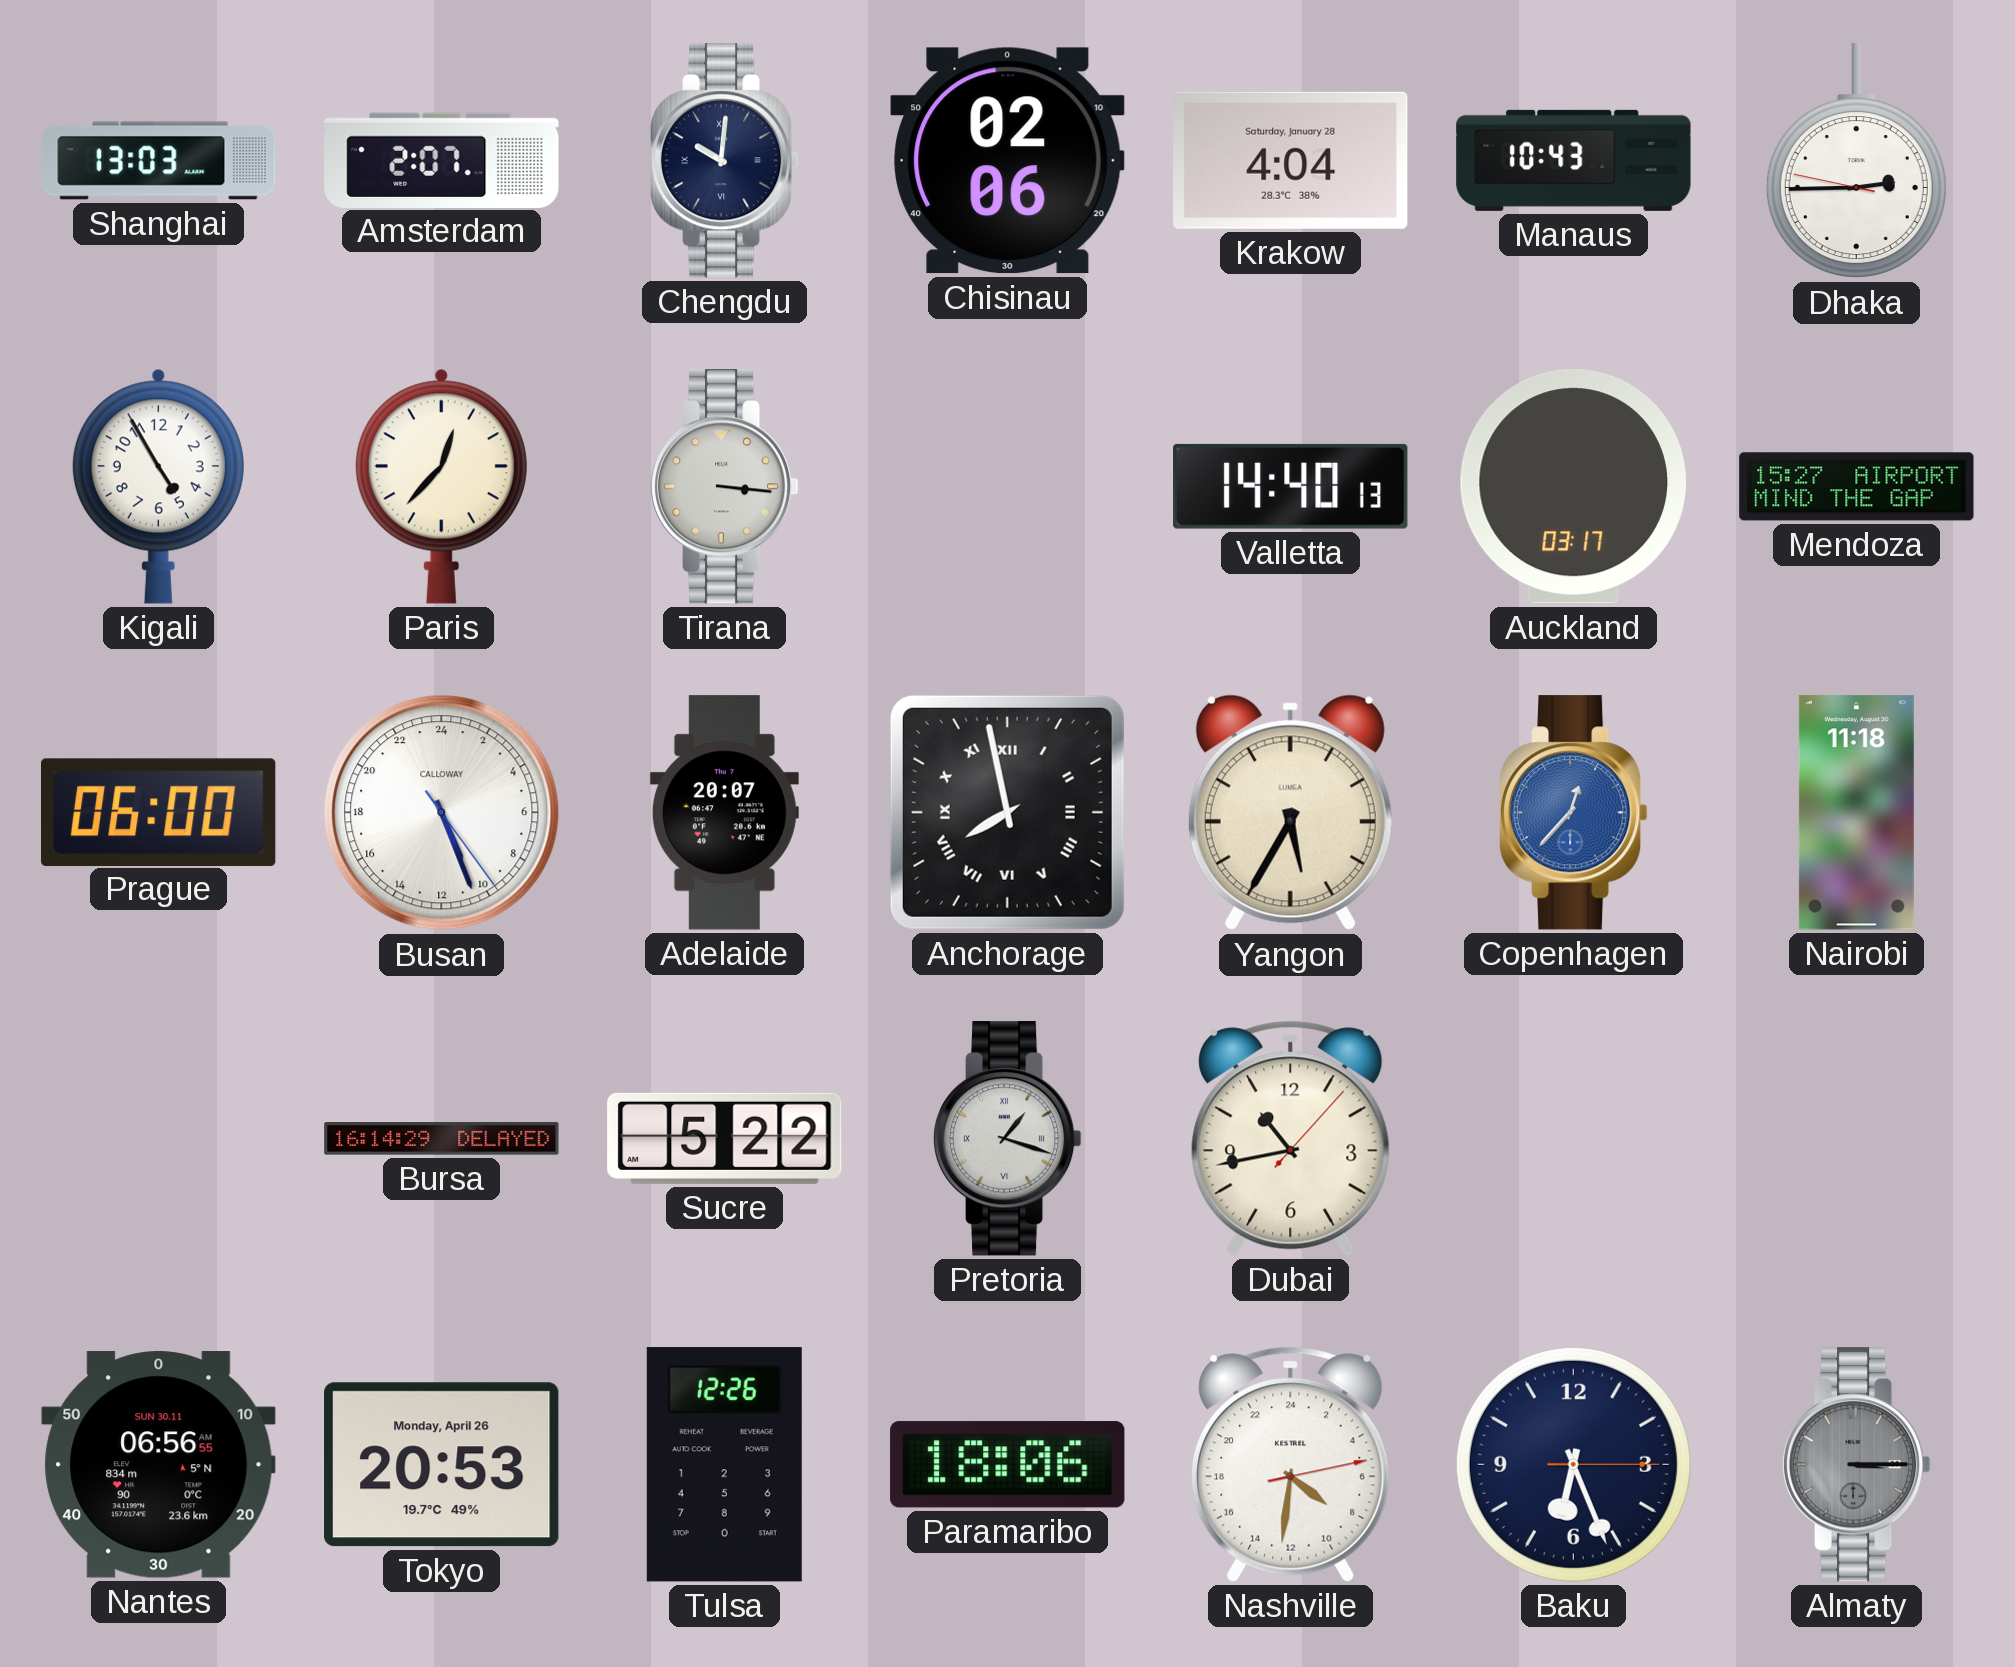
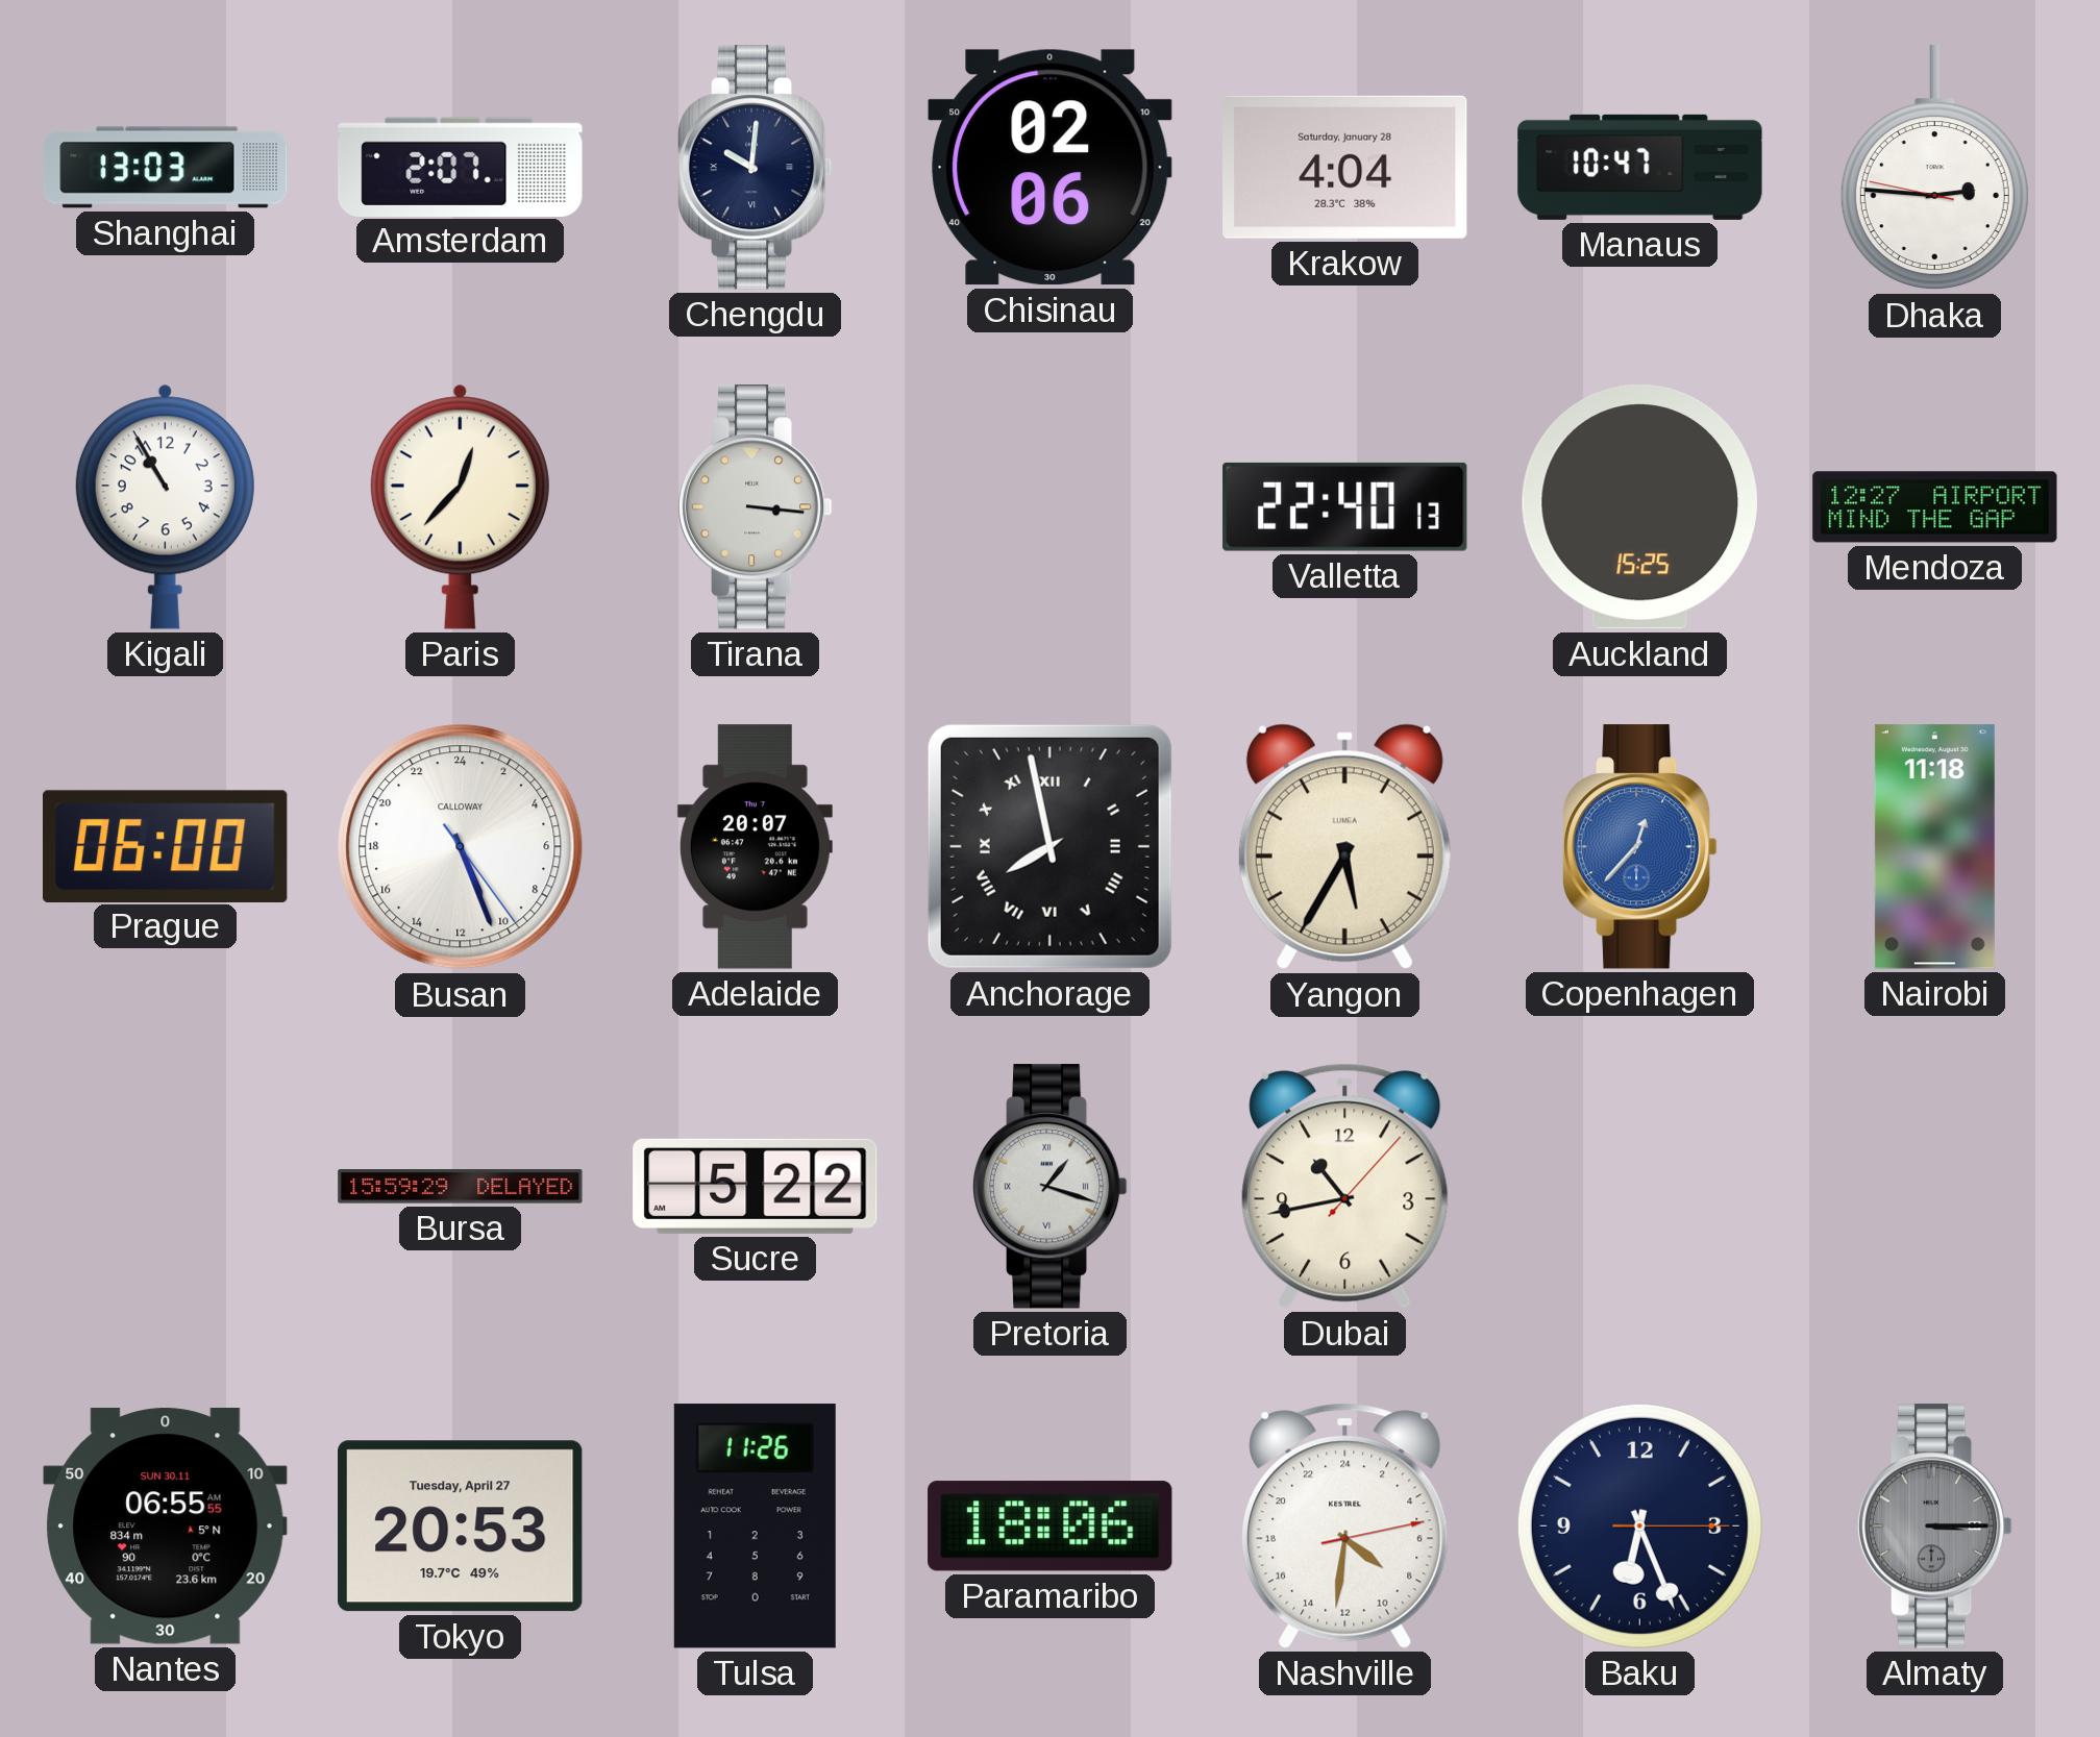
Manaus: 10:43 -> 10:47 (1640, 167)
Dhaka: 2:44 -> 2:45 (1934, 168)
Kigali: 4:55 -> 10:55 (165, 506)
Valletta: 14:40 -> 22:40 (1345, 506)
Auckland: 03:17 -> 15:25 (1639, 507)
Mendoza: 15:27 -> 12:27 (1935, 507)
Bursa: 16:14 -> 15:59 (461, 1187)
Nantes: 06:56 -> 06:55 (166, 1527)
Tokyo date: Monday, April 26 -> Tuesday, April 27 (461, 1527)
Tulsa: 12:26 -> 11:26 (755, 1527)
